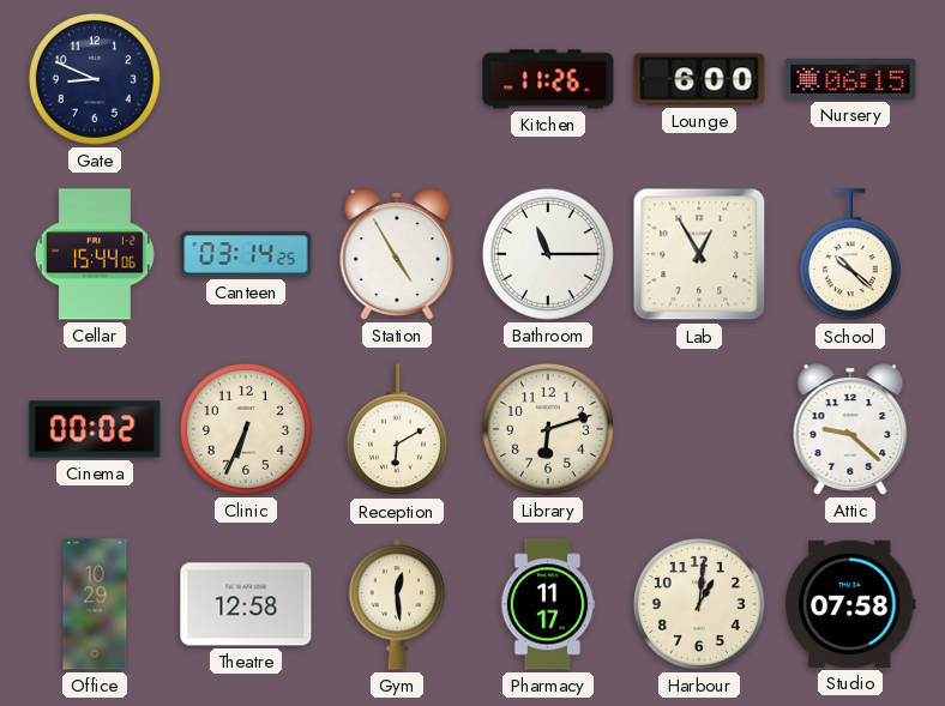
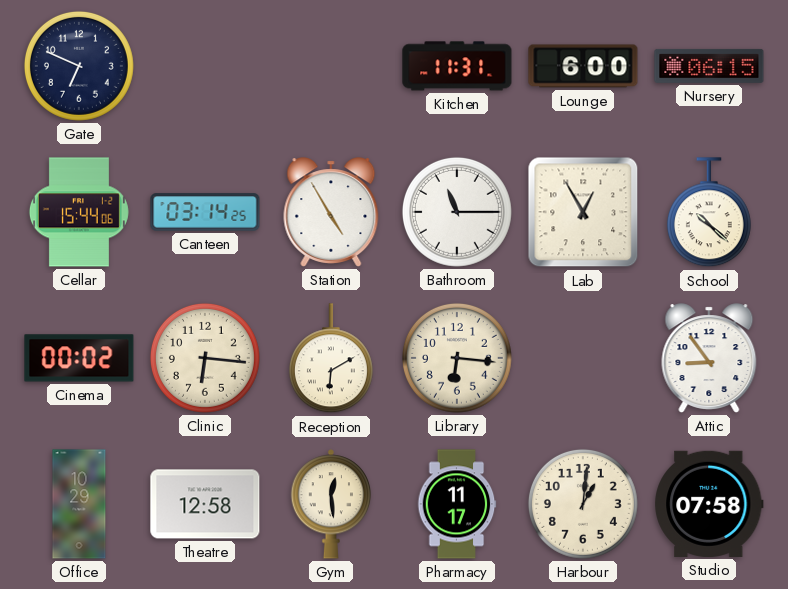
Gate: 8:49 -> 6:49 (79, 66)
Kitchen: 11:26 -> 11:31 (457, 66)
Clinic: 6:34 -> 6:16 (205, 358)
Library: 6:12 -> 6:16 (457, 358)
Attic: 9:22 -> 8:54 (709, 358)
